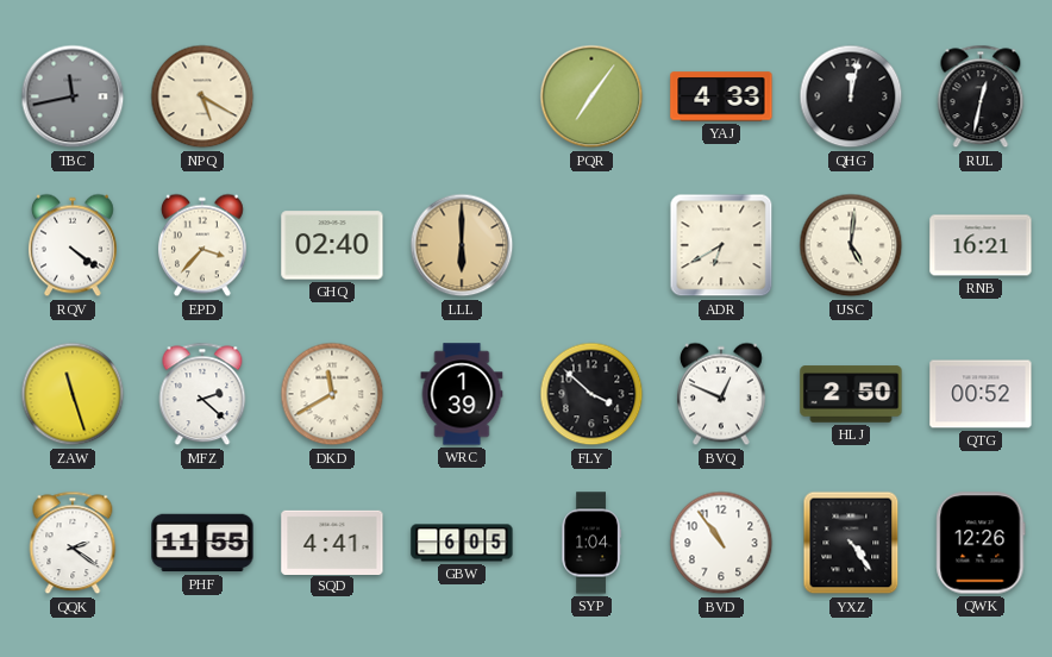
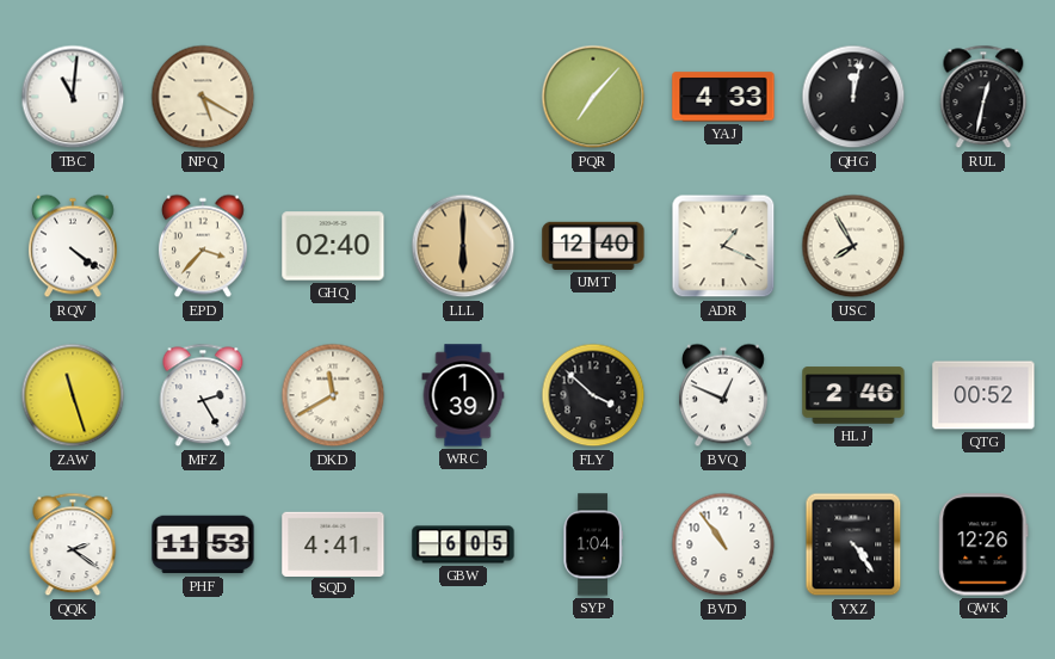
TBC: 11:43 -> 11:01 (73, 97)
TBC dial: grey -> white (73, 97)
PQR: 7:06 -> 7:07 (593, 97)
UMT: none -> 12:40 (593, 246)
ADR: 6:40 -> 1:19 (723, 246)
USC: 5:01 -> 7:55 (853, 246)
RNB: 16:21 -> none (981, 245)
MFZ: 2:22 -> 2:25 (203, 395)
HLJ: 2:50 -> 2:46 (853, 395)
PHF: 11:55 -> 11:53 (203, 544)
